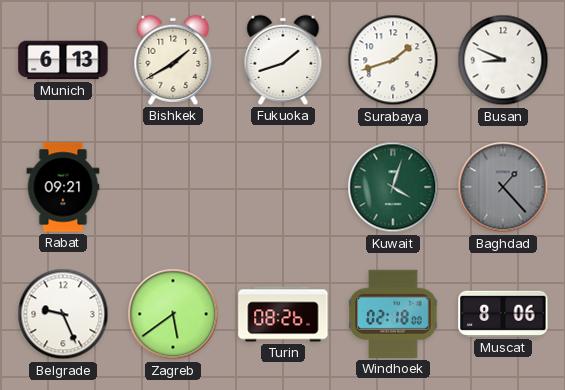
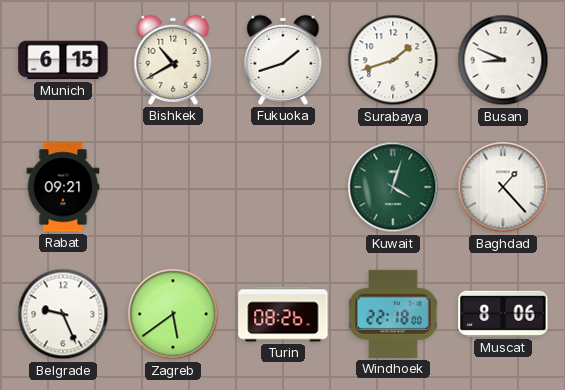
Munich: 6:13 -> 6:15 (63, 60)
Bishkek: 1:40 -> 10:40 (173, 60)
Baghdad dial: grey -> white (503, 187)
Windhoek: 02:18 -> 22:18 (393, 314)
